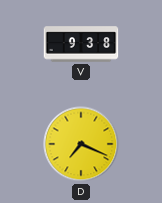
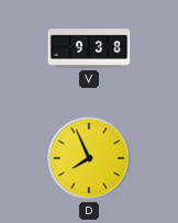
D: 7:19 -> 7:56 (89, 158)
